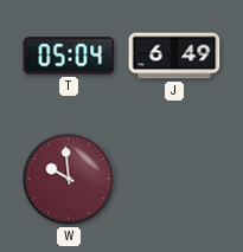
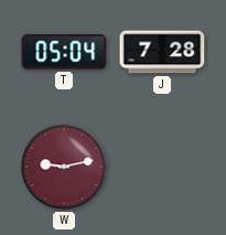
J: 6:49 -> 7:28 (162, 52)
W: 9:59 -> 9:13 (64, 167)
